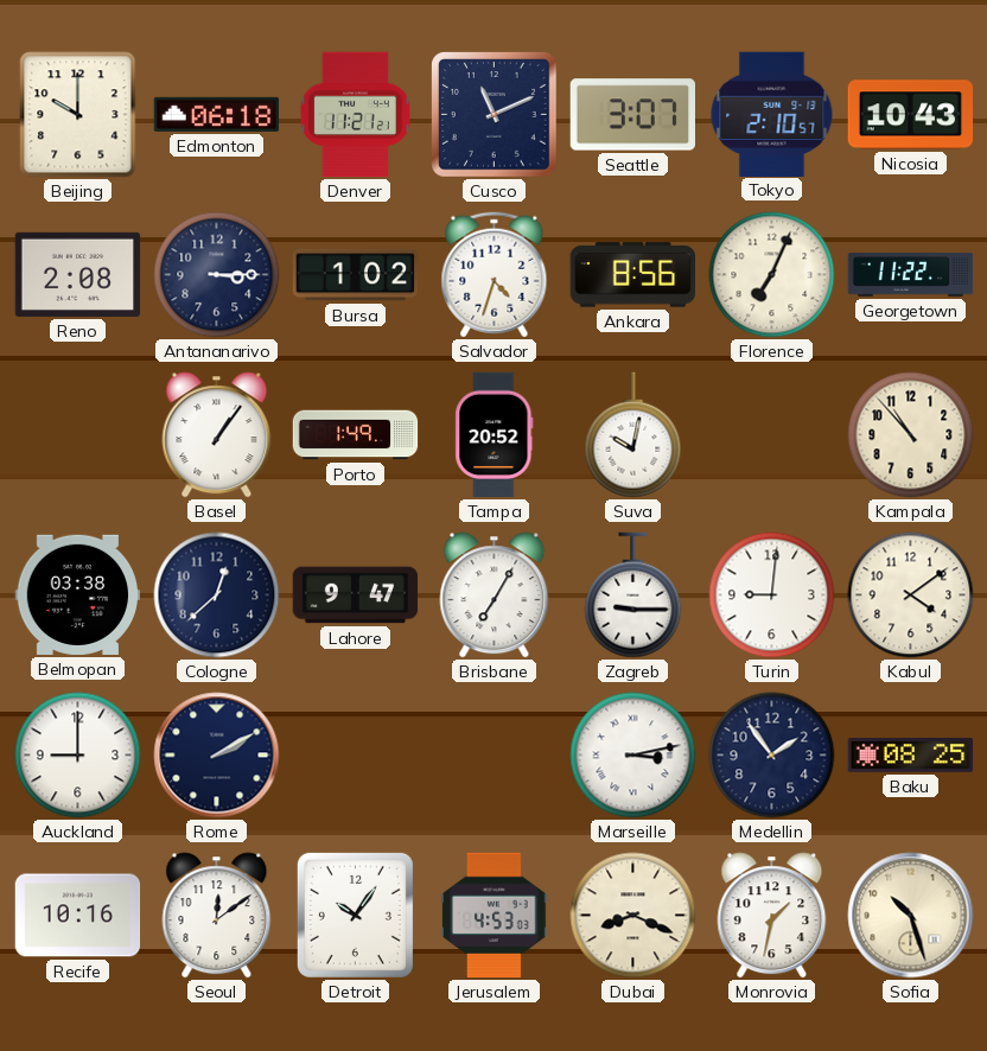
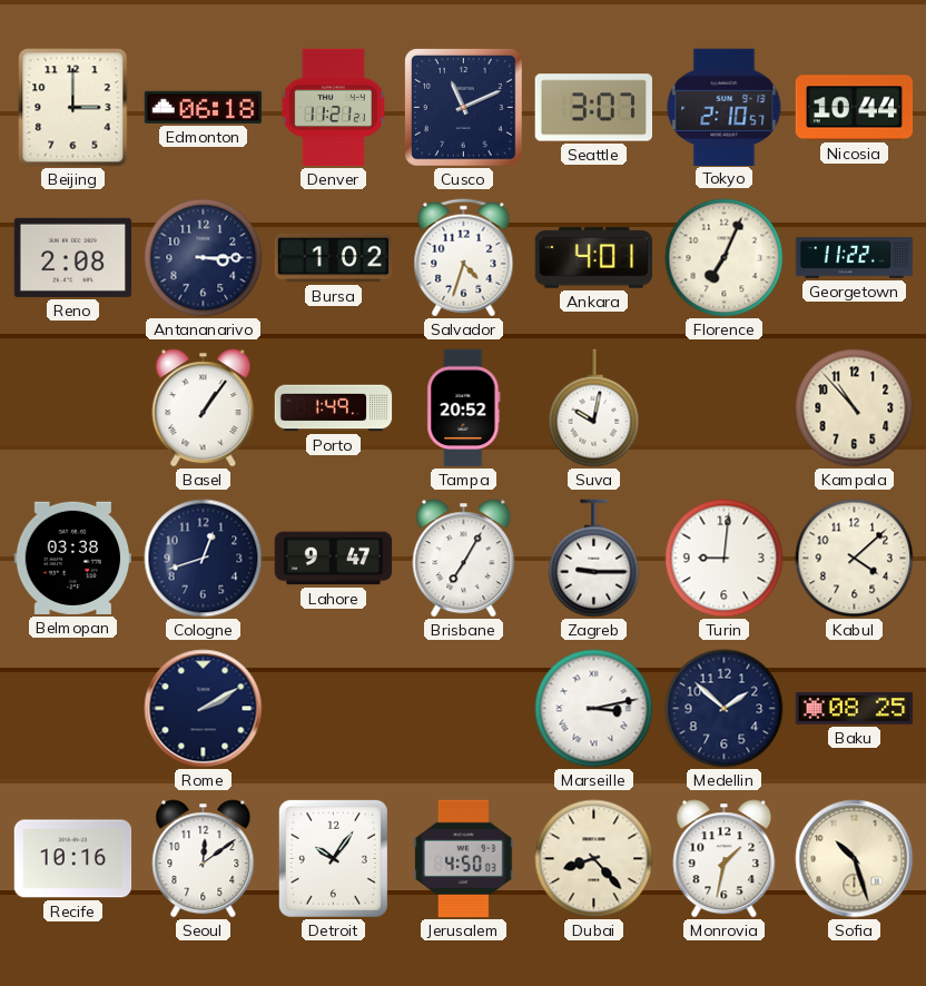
Beijing: 10:00 -> 3:00 (73, 108)
Nicosia: 10:43 -> 10:44 (855, 108)
Ankara: 8:56 -> 4:01 (593, 258)
Cologne: 12:38 -> 12:42 (204, 559)
Kabul: 4:09 -> 4:08 (855, 559)
Auckland: 9:00 -> none (78, 756)
Medellin: 1:54 -> 1:52 (725, 709)
Jerusalem: 4:53 -> 4:50 (464, 859)
Dubai: 8:19 -> 8:23 (594, 859)
